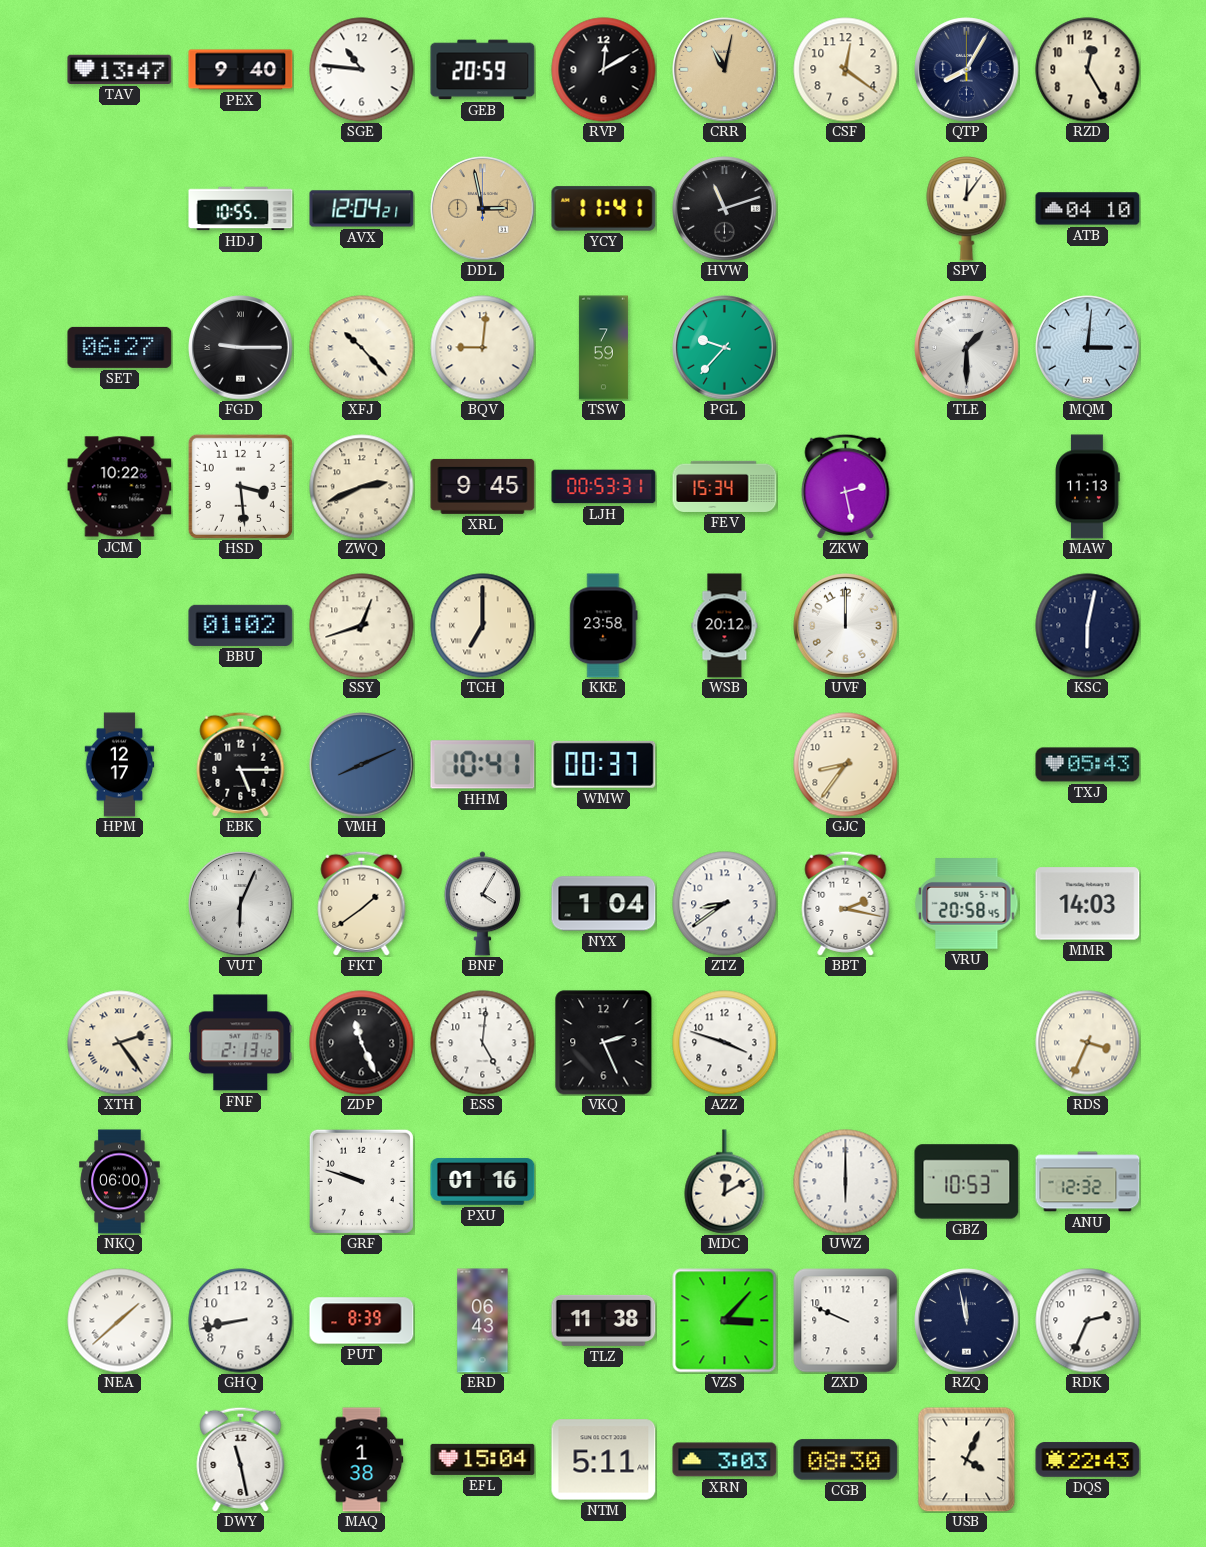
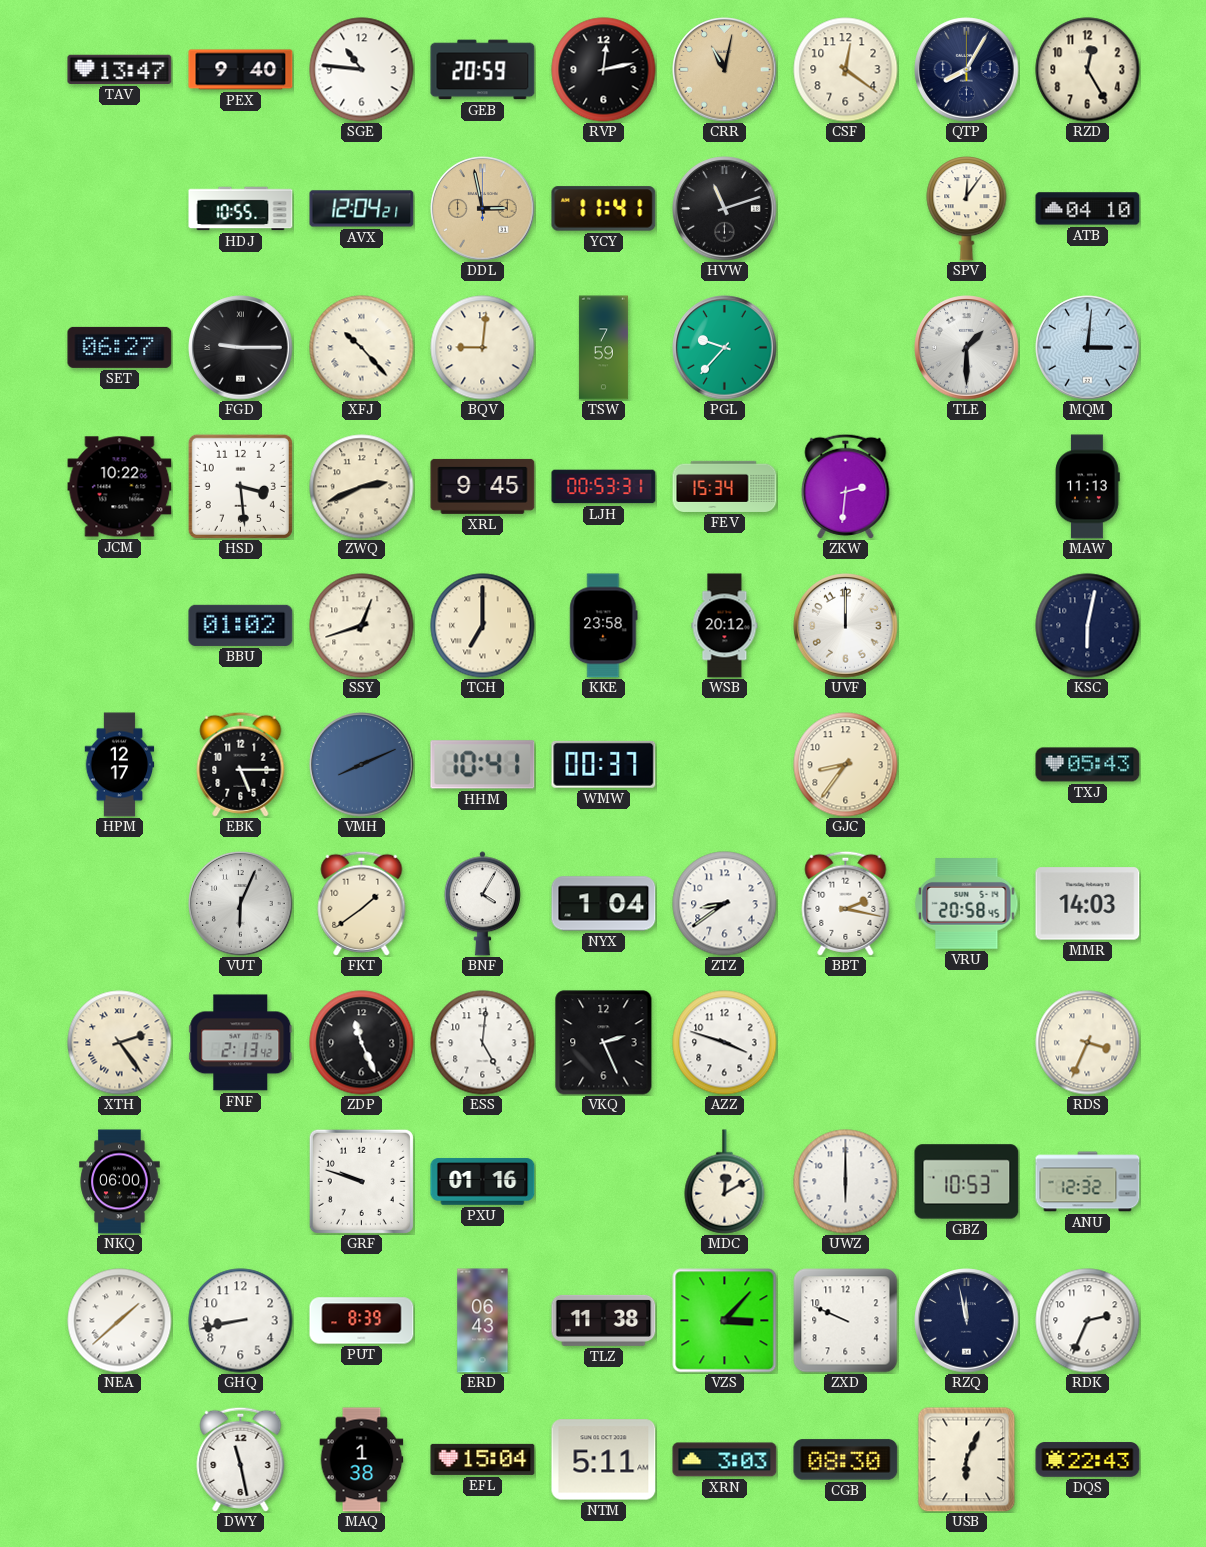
RVP: 12:10 -> 12:13 (604, 70)
ZKW: 2:28 -> 2:31 (846, 486)
USB: 4:04 -> 6:04 (967, 1460)
